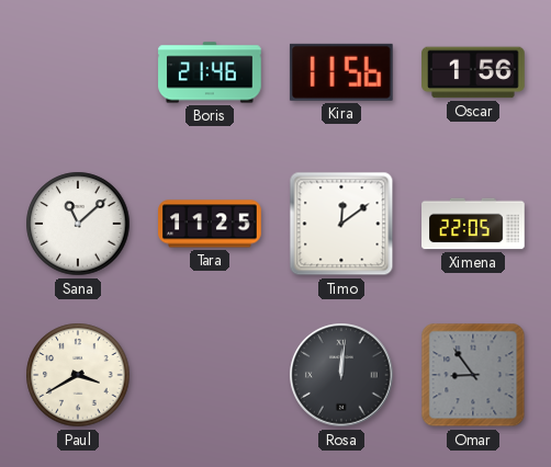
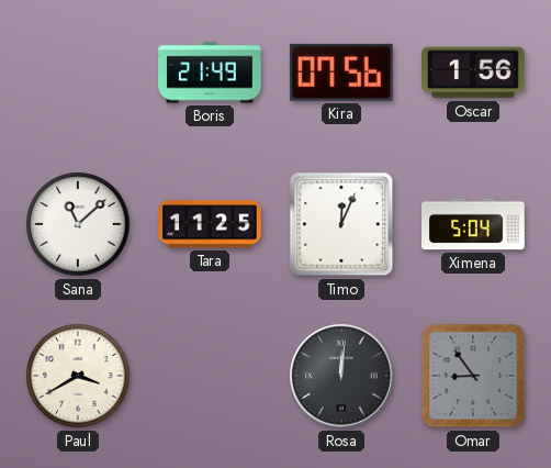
Boris: 21:46 -> 21:49 (210, 73)
Kira: 11:56 -> 07:56 (341, 73)
Timo: 12:09 -> 12:04 (341, 224)
Ximena: 22:05 -> 5:04 (473, 224)
